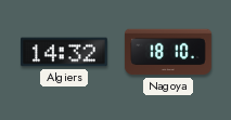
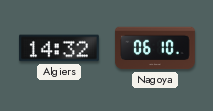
Nagoya: 18:10 -> 06:10 (155, 48)
